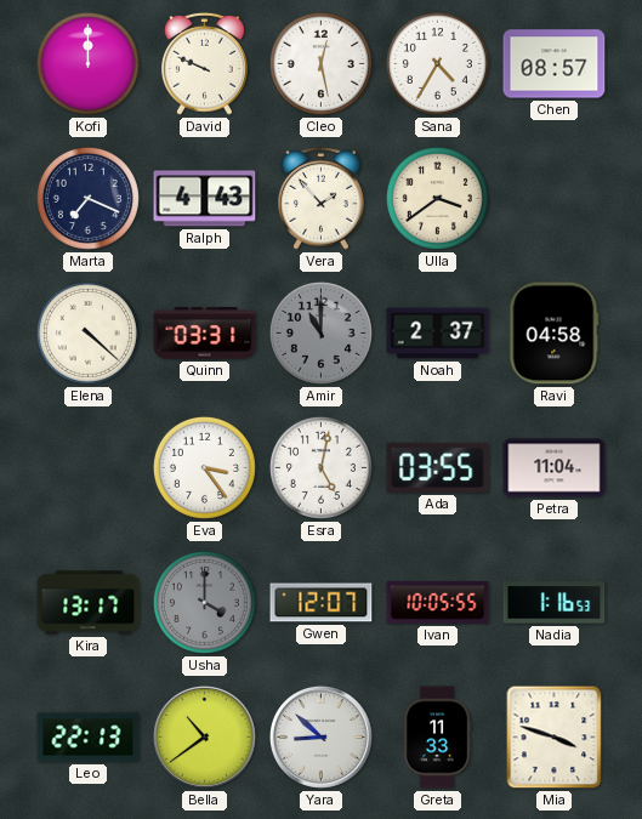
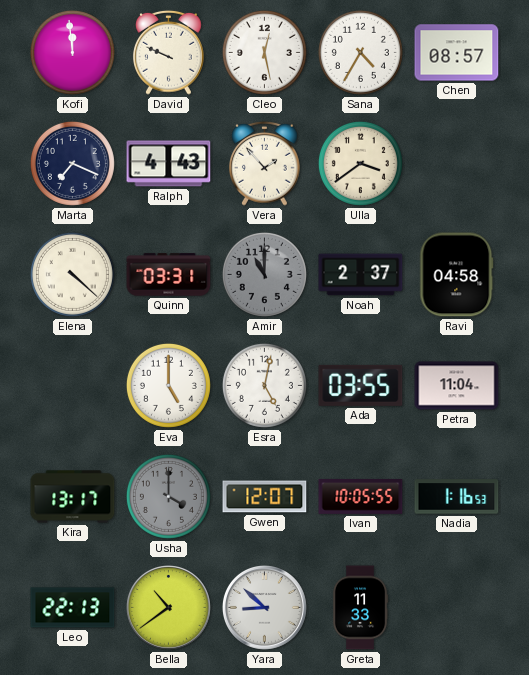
Kofi: 12:00 -> 11:59 (72, 52)
Eva: 3:24 -> 5:00 (168, 385)
Mia: 3:48 -> none (555, 738)
